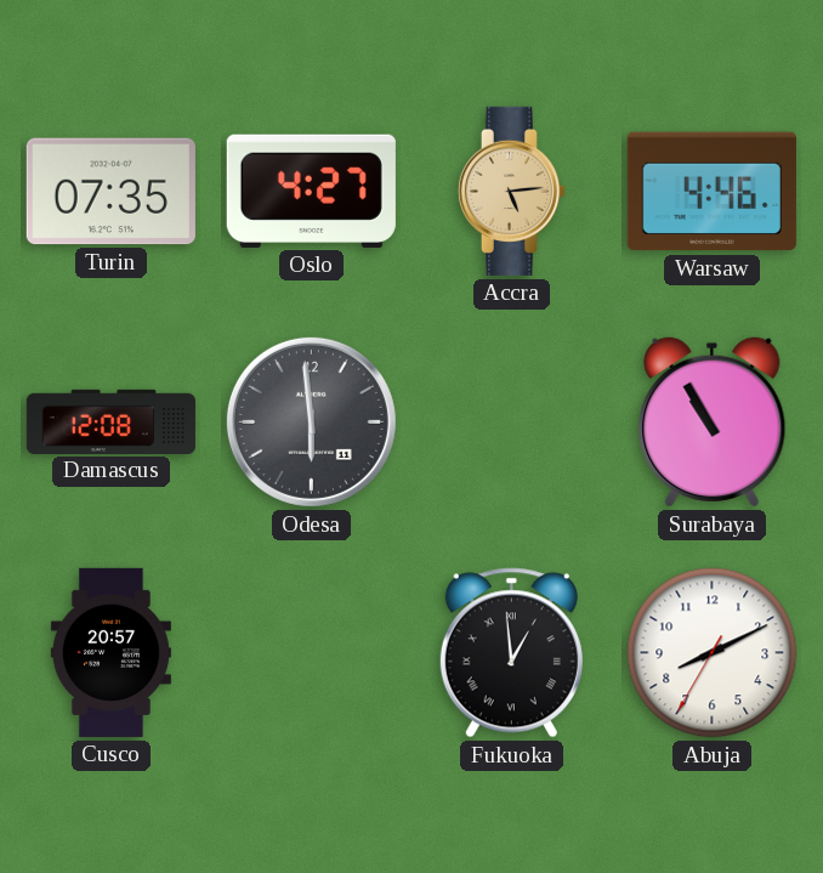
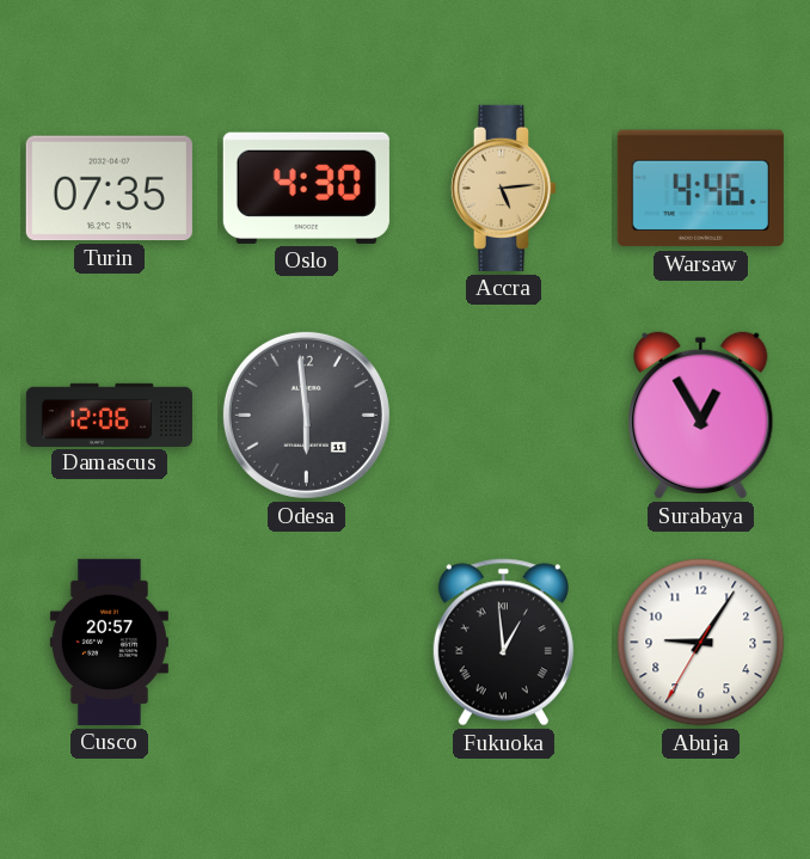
Oslo: 4:27 -> 4:30 (306, 188)
Damascus: 12:08 -> 12:06 (109, 415)
Surabaya: 10:55 -> 12:55 (701, 416)
Abuja: 8:10 -> 9:05 (701, 643)
